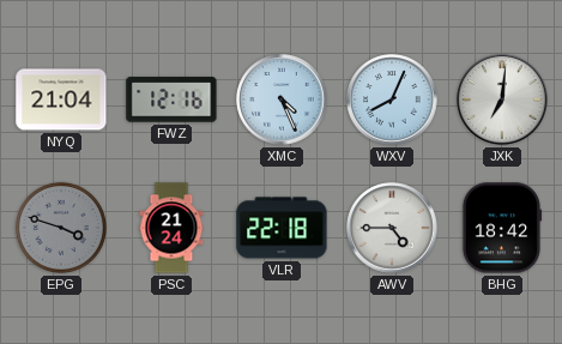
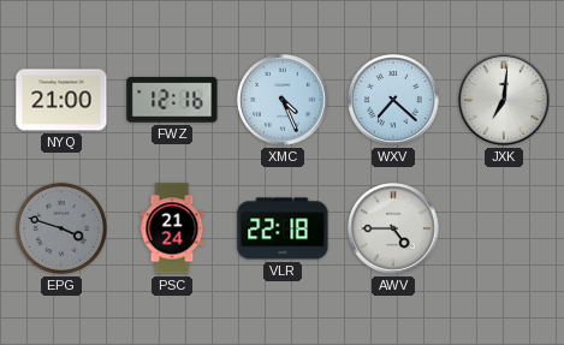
NYQ: 21:04 -> 21:00 (61, 100)
WXV: 8:04 -> 7:22 (393, 100)
BHG: 18:42 -> none (502, 228)
